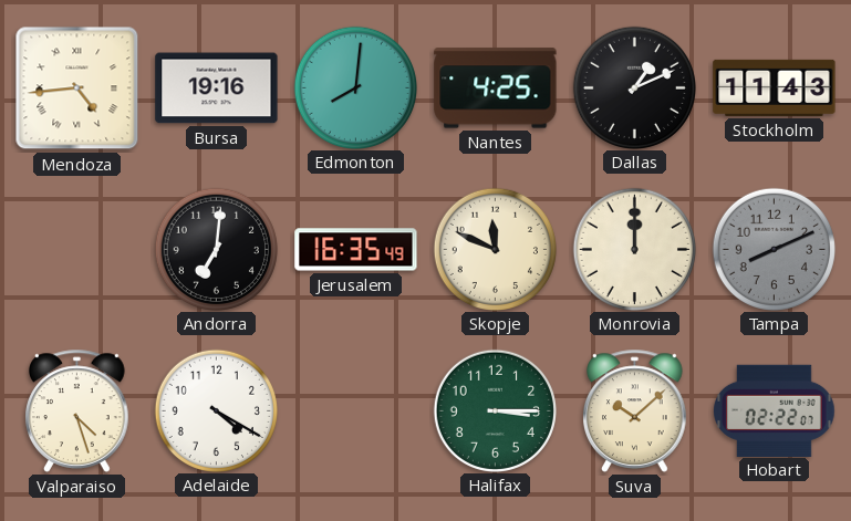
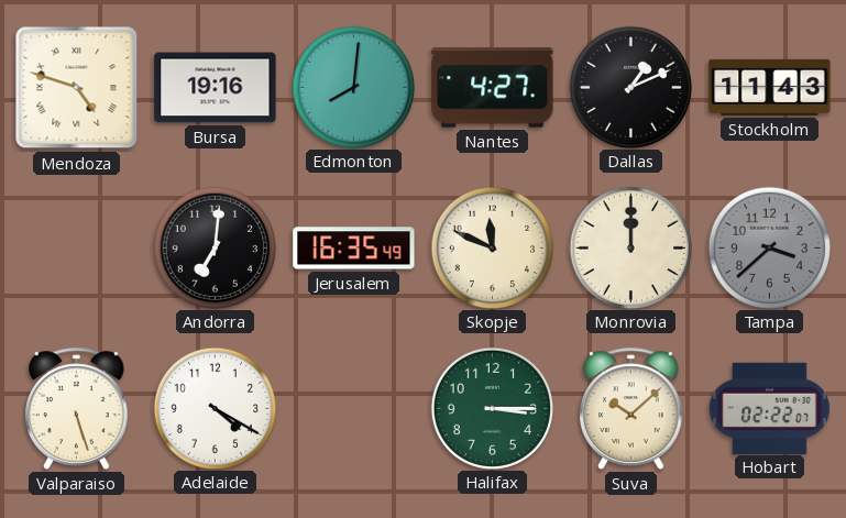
Mendoza: 4:44 -> 4:48 (77, 88)
Nantes: 4:25 -> 4:27 (493, 88)
Tampa: 8:11 -> 3:38 (769, 247)
Valparaiso: 4:27 -> 5:27 (77, 408)
